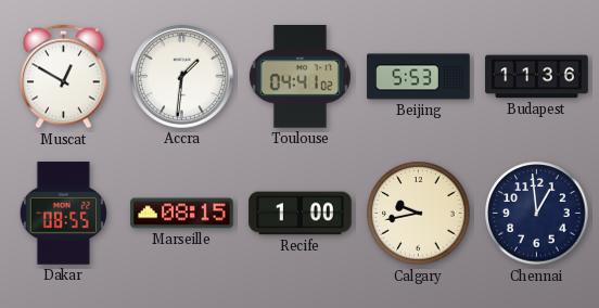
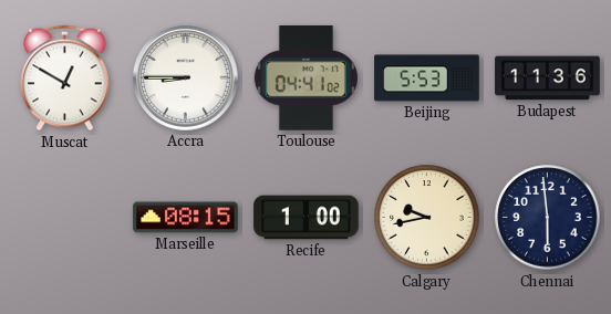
Accra: 1:31 -> 8:45 (186, 78)
Dakar: 08:55 -> none (63, 214)
Chennai: 12:59 -> 5:59 (548, 218)
